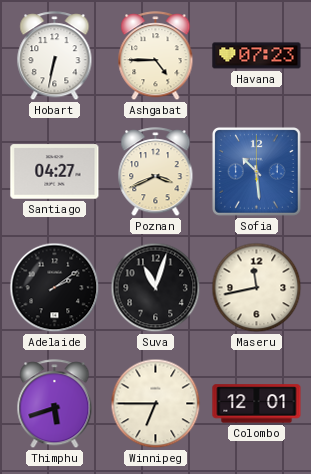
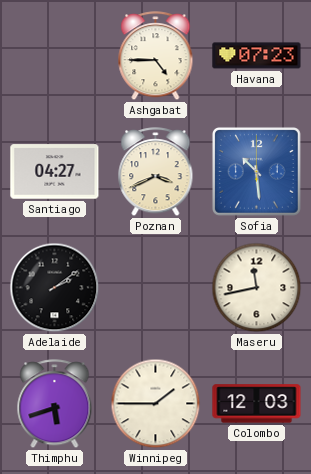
Hobart: 6:32 -> none (55, 56)
Suva: 11:03 -> none (156, 288)
Winnipeg: 6:45 -> 1:45 (156, 404)
Colombo: 12:01 -> 12:03 (257, 404)
